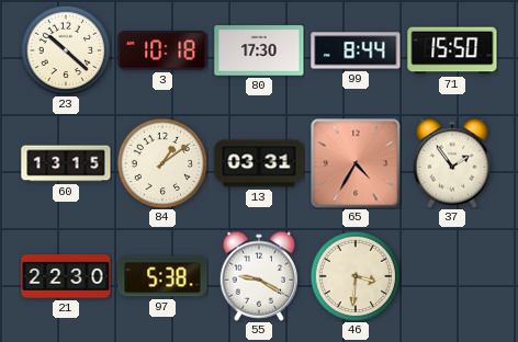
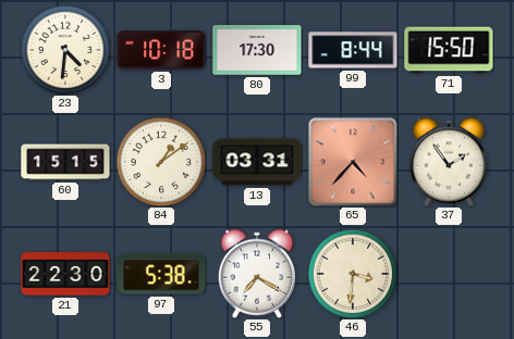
23: 10:22 -> 4:31 (65, 50)
60: 13:15 -> 15:15 (65, 162)
65: 4:35 -> 4:37 (353, 162)
55: 9:20 -> 7:20 (257, 274)
